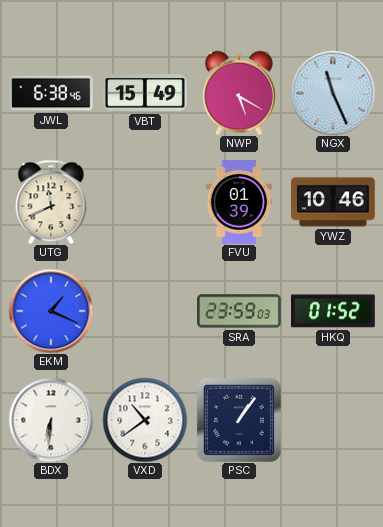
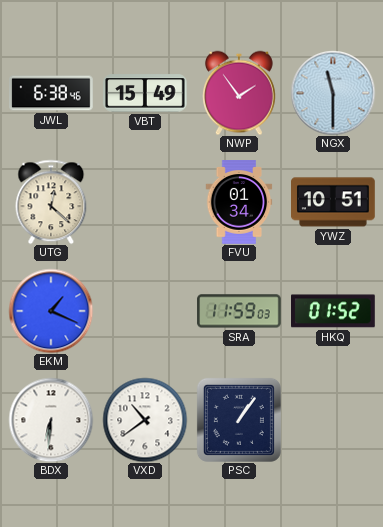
NWP: 5:20 -> 1:54 (240, 93)
NGX: 11:26 -> 11:30 (333, 93)
UTG: 11:41 -> 12:22 (51, 202)
FVU: 01:39 -> 01:34 (239, 202)
YWZ: 10:46 -> 10:51 (334, 202)
SRA: 23:59 -> 11:59 (239, 311)
